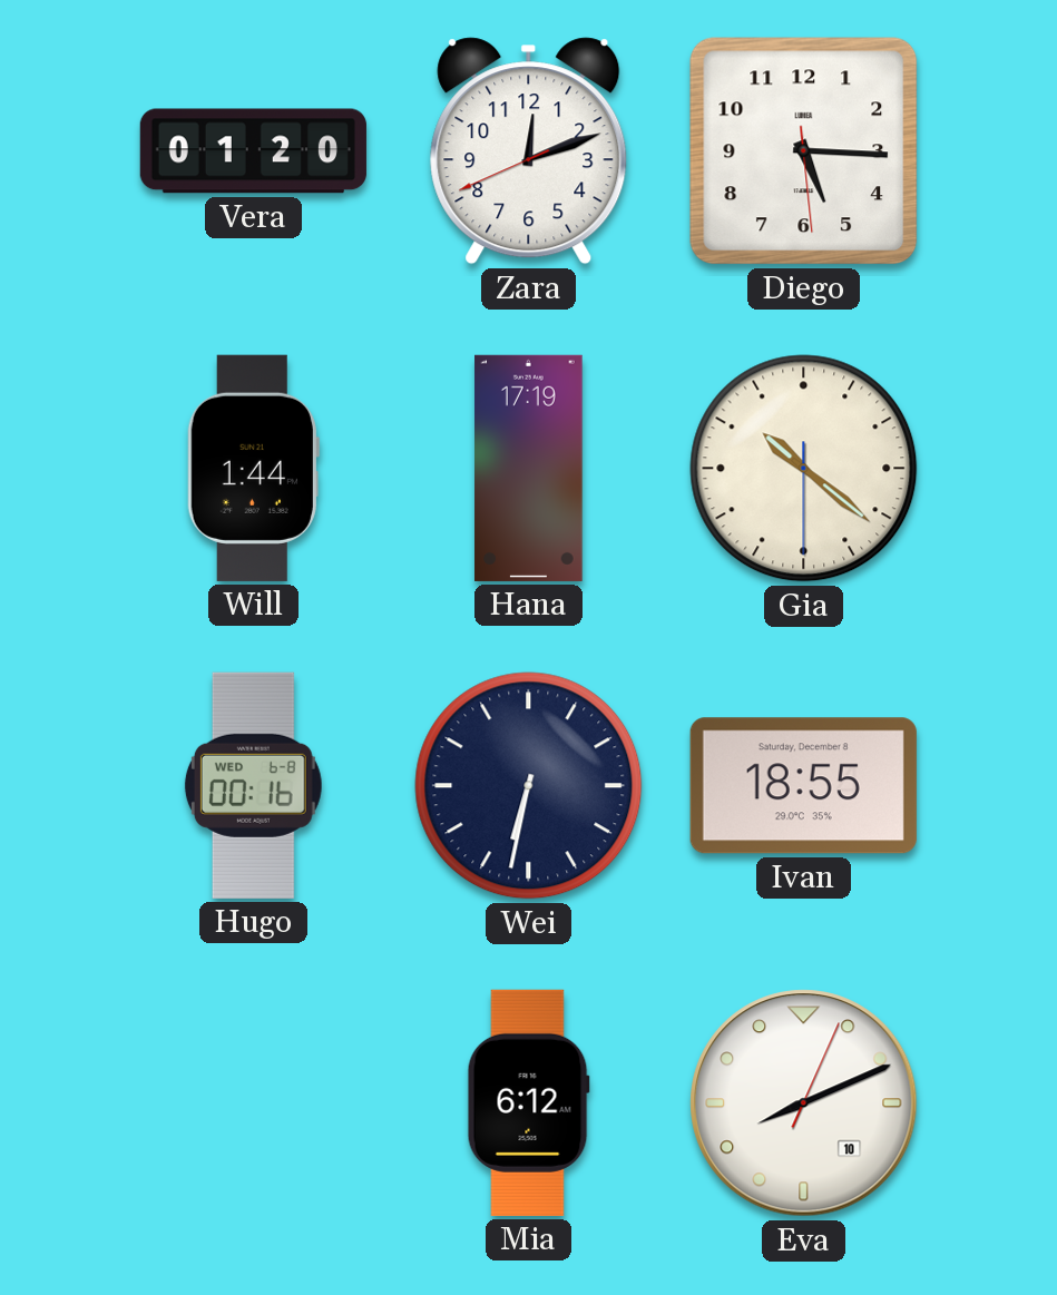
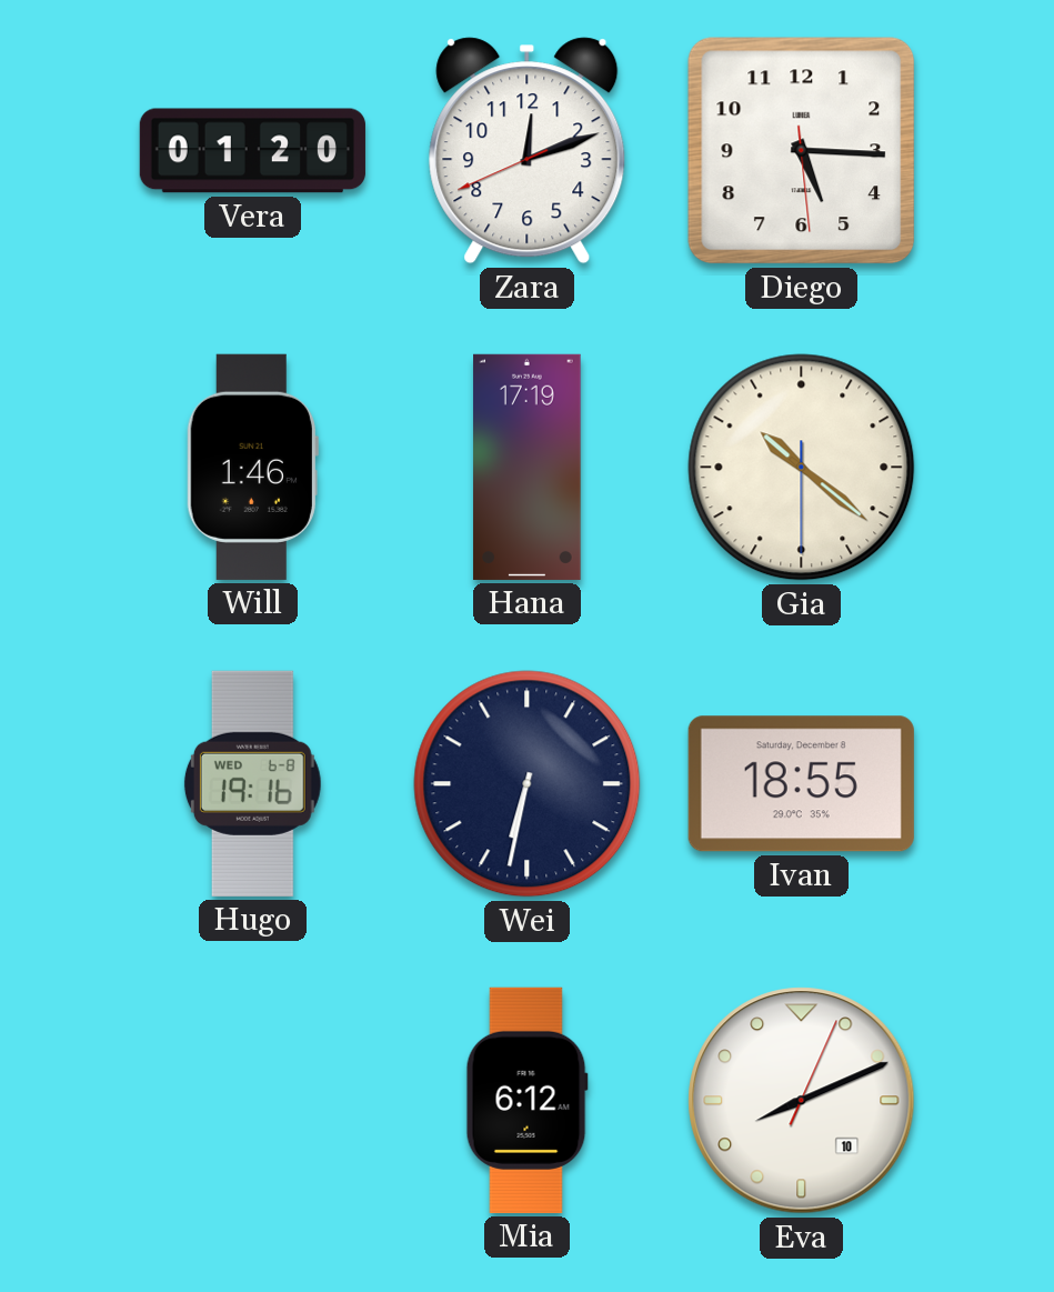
Will: 1:44 -> 1:46 (252, 467)
Hugo: 00:16 -> 19:16 (252, 783)
